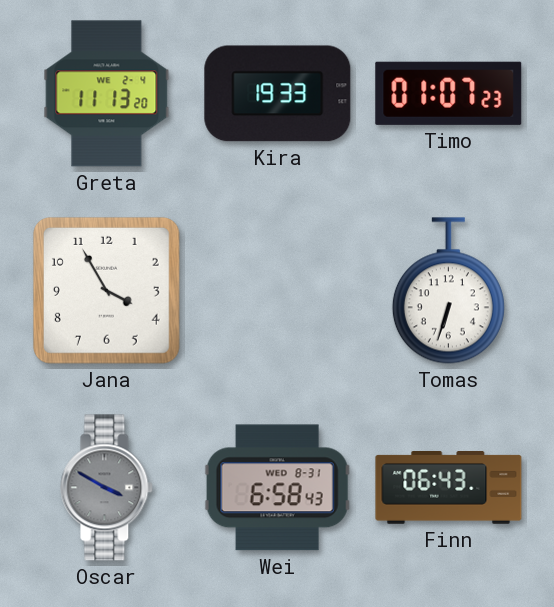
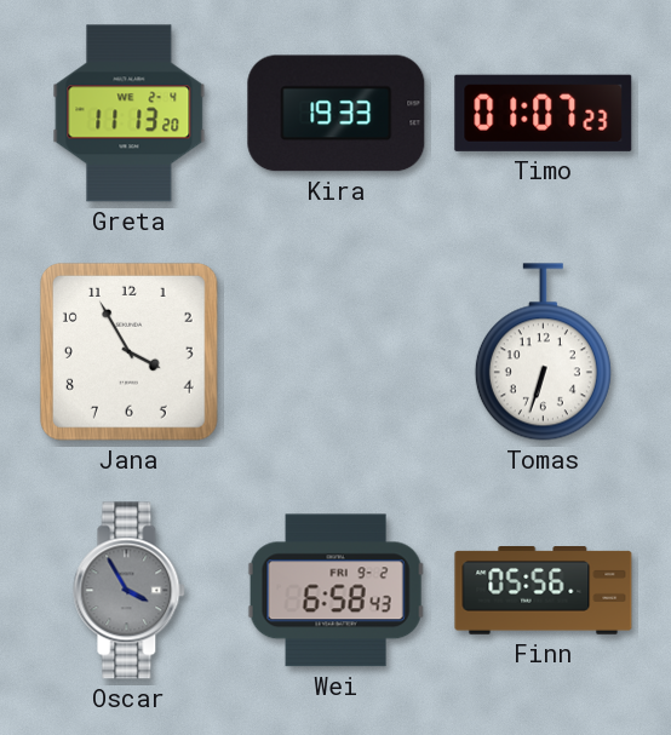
Oscar: 3:50 -> 3:55 (130, 591)
Wei date: WED 8-31 -> FRI 9-2 (335, 591)
Finn: 06:43 -> 05:56 (544, 591)
